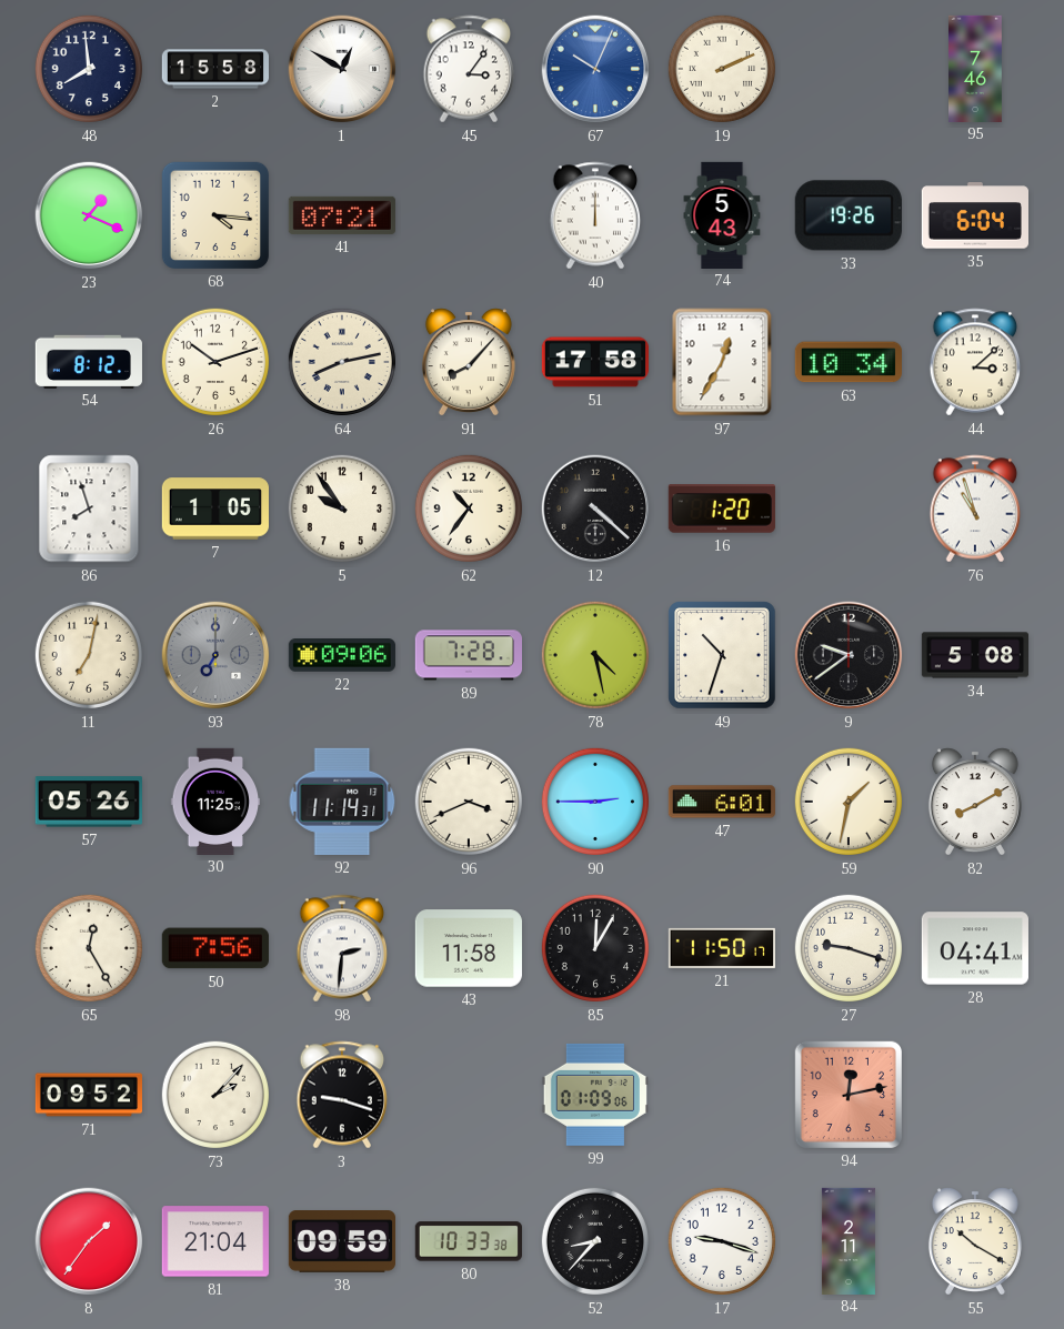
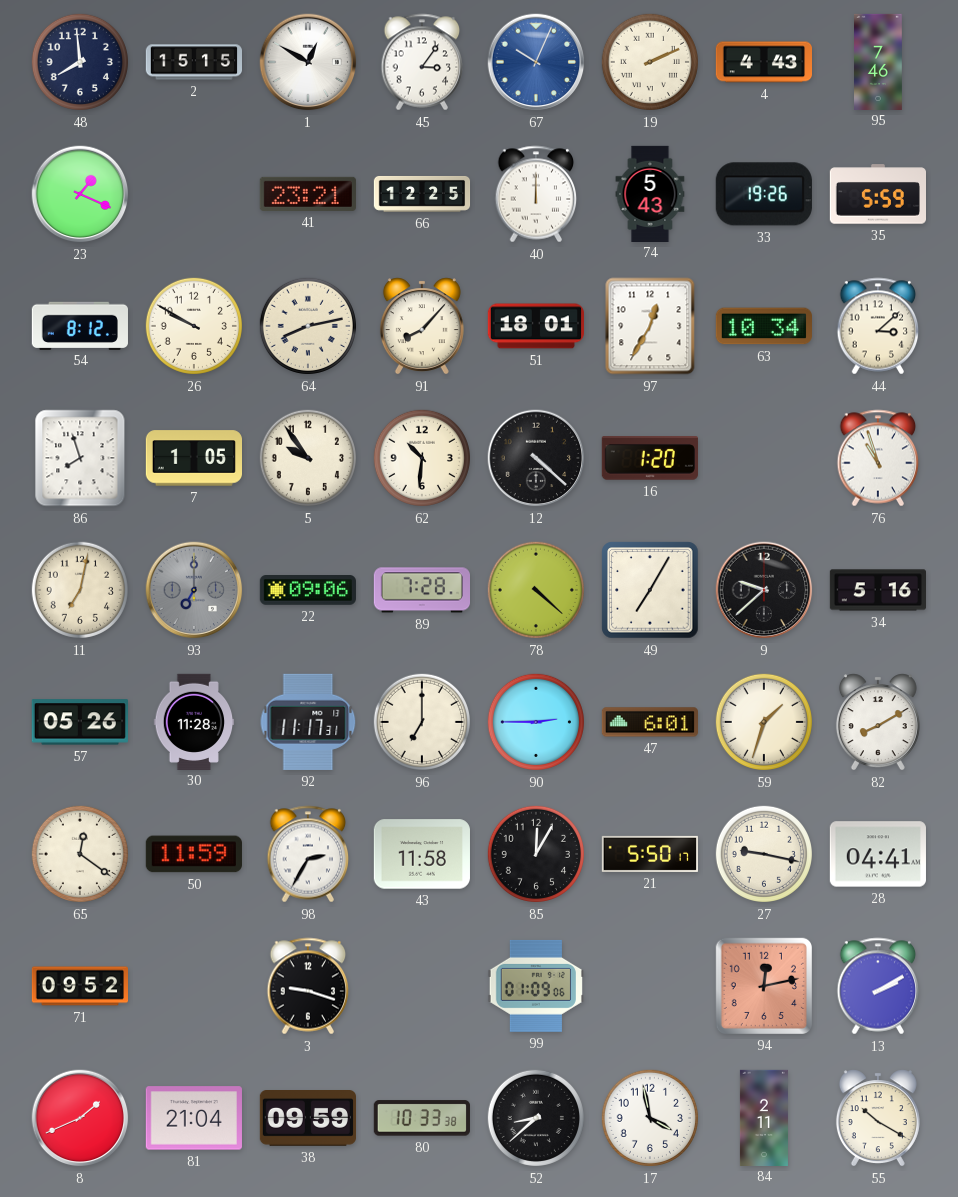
2: 15:58 -> 15:15 (193, 62)
4: none -> 4:43 (763, 62)
68: 4:16 -> none (215, 215)
41: 07:21 -> 23:21 (308, 194)
66: none -> 12:25 (422, 194)
35: 6:04 -> 5:59 (877, 194)
26: 10:12 -> 9:50 (194, 326)
51: 17:58 -> 18:01 (535, 326)
62: 10:36 -> 10:31 (422, 458)
78: 4:28 -> 4:22 (536, 590)
49: 10:33 -> 7:05 (650, 590)
9: 9:39 -> 9:38 (764, 590)
34: 5:08 -> 5:16 (877, 590)
30: 11:25 -> 11:28 (194, 721)
92: 11:14 -> 11:17 (308, 722)
96: 3:41 -> 7:00 (422, 722)
59: 1:32 -> 1:33 (764, 722)
65: 12:25 -> 12:21 (80, 854)
50: 7:56 -> 11:59 (194, 854)
98: 2:31 -> 2:35 (308, 854)
21: 11:50 -> 5:50 (649, 854)
27: 9:18 -> 9:17 (764, 854)
73: 2:07 -> none (215, 1095)
13: none -> 2:10 (878, 986)
8: 1:36 -> 1:41 (80, 1118)
52: 8:37 -> 8:38 (536, 1118)
17: 9:18 -> 3:58 (650, 1118)
